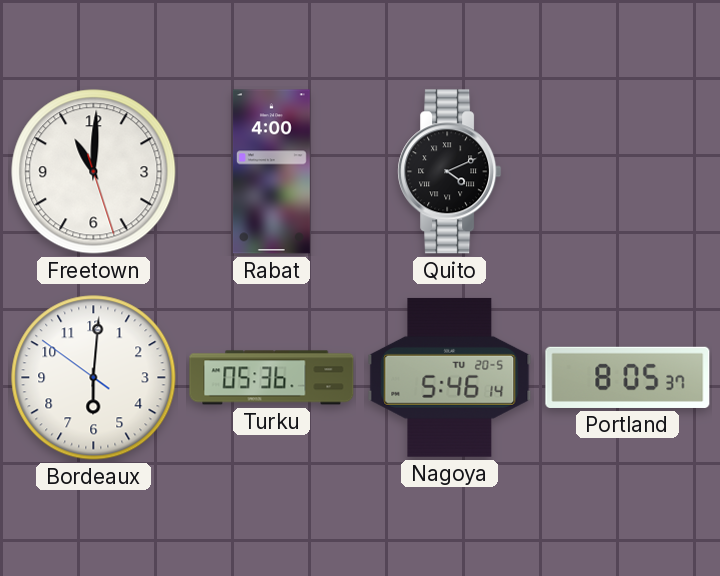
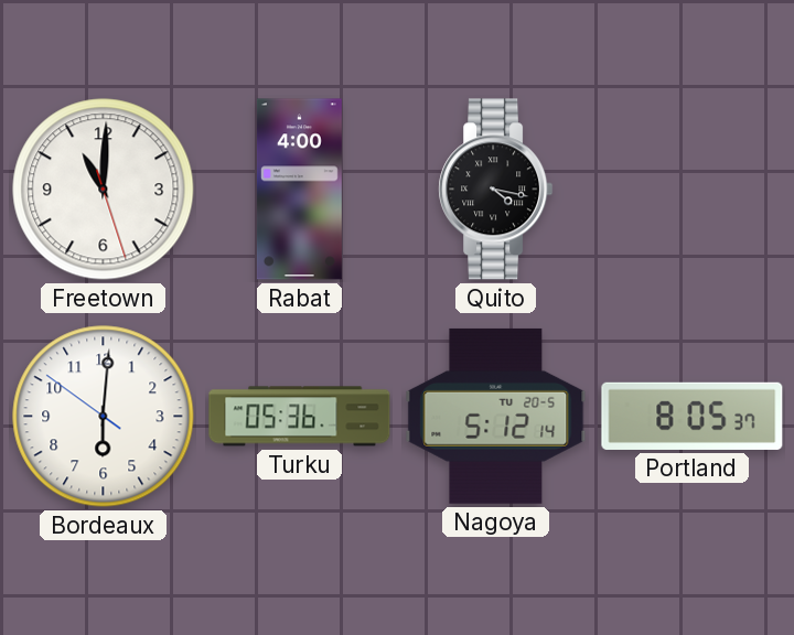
Quito: 4:11 -> 4:17 (496, 190)
Nagoya: 5:46 -> 5:12 (496, 416)
